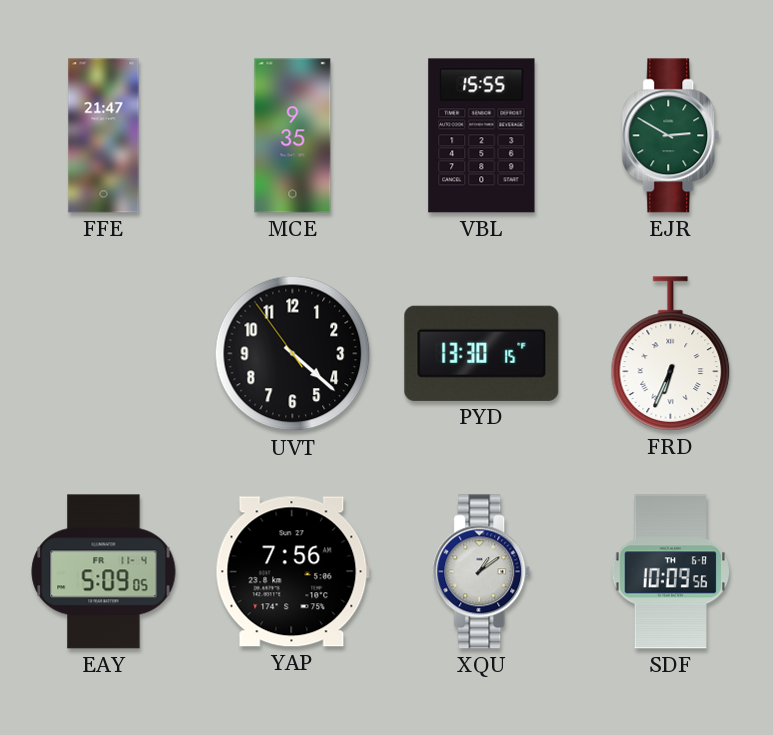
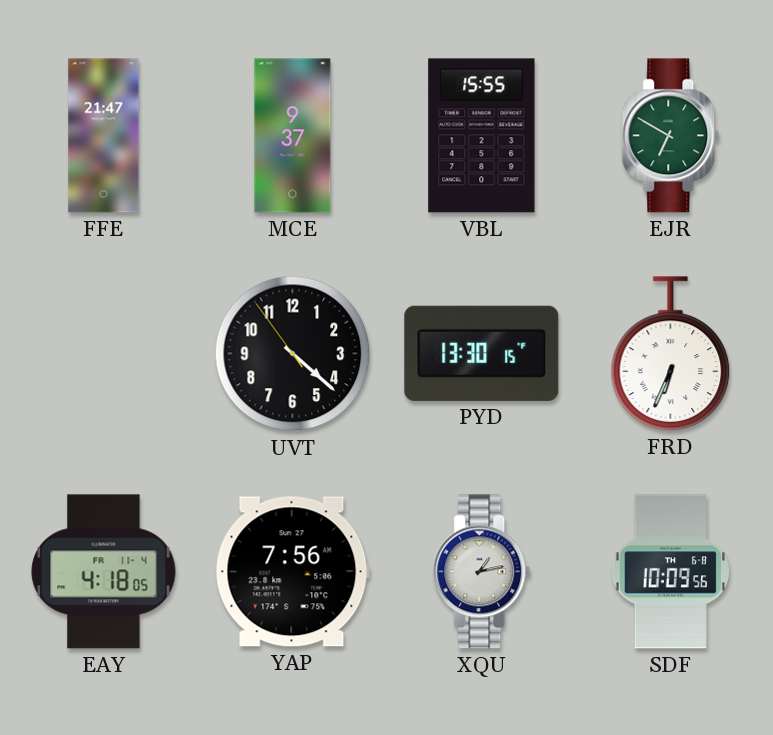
MCE: 9:35 -> 9:37 (293, 136)
EJR: 2:50 -> 6:50 (671, 136)
EAY: 5:09 -> 4:18 (104, 572)
XQU: 1:09 -> 1:13 (482, 572)
